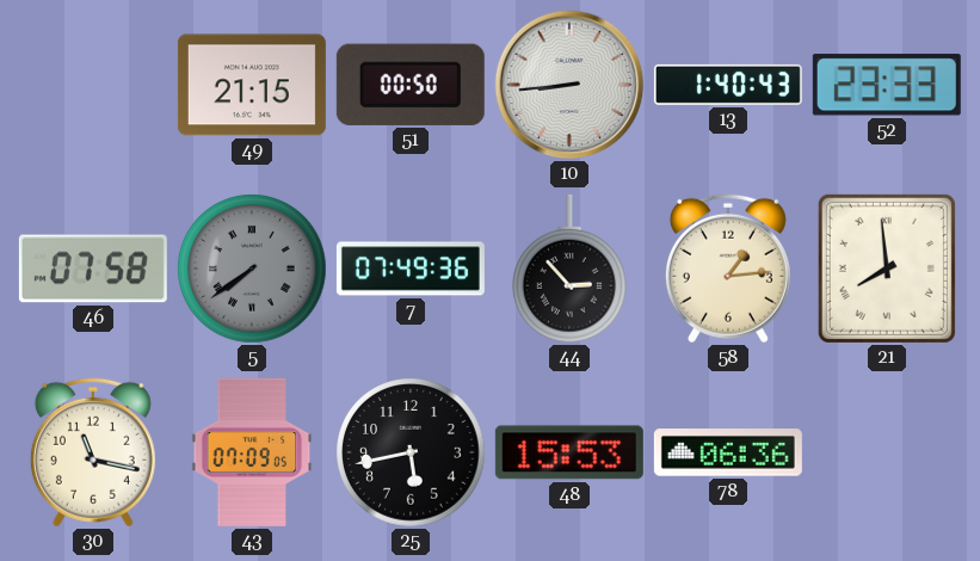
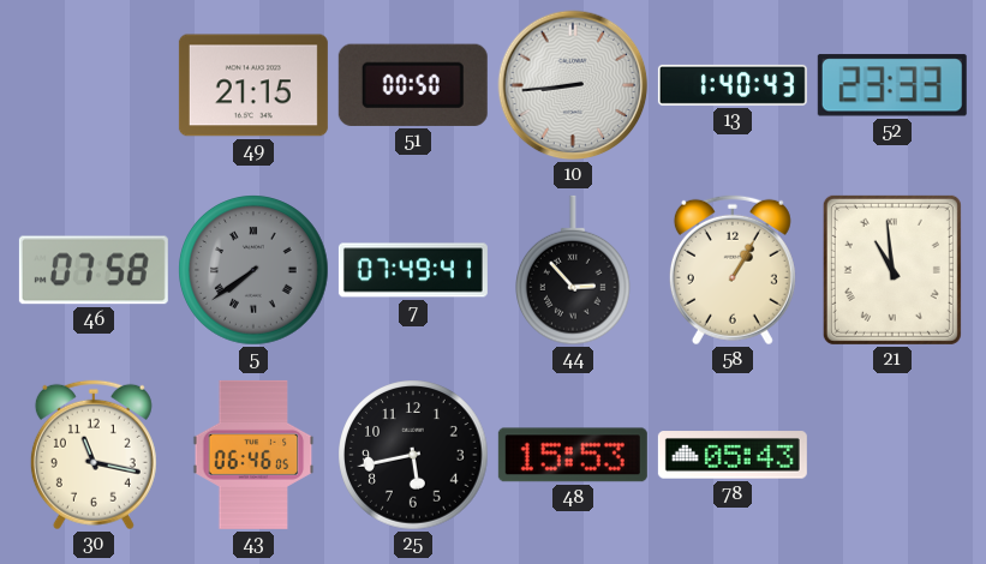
7: 07:49:36 -> 07:49:41 (413, 270)
58: 1:14 -> 1:05 (733, 270)
21: 7:59 -> 10:59 (892, 270)
43: 07:09 -> 06:46 (253, 455)
78: 06:36 -> 05:43 (733, 455)
